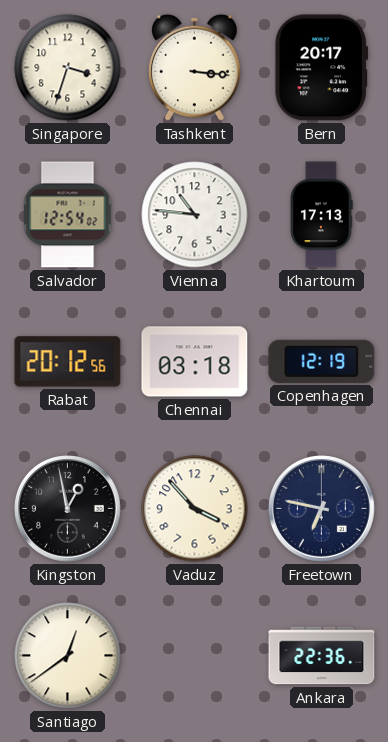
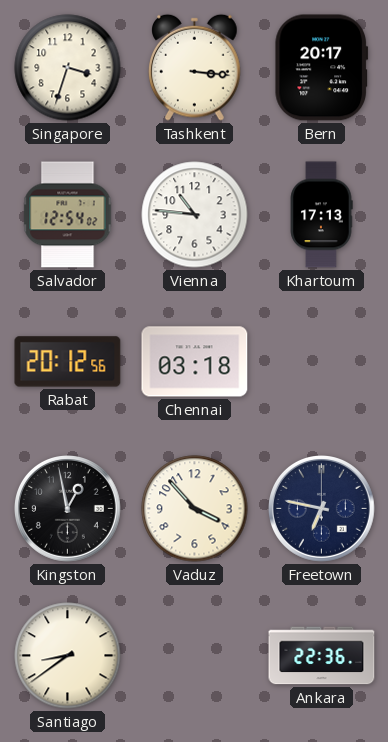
Copenhagen: 12:19 -> none (322, 361)
Santiago: 12:39 -> 8:39 (68, 656)
